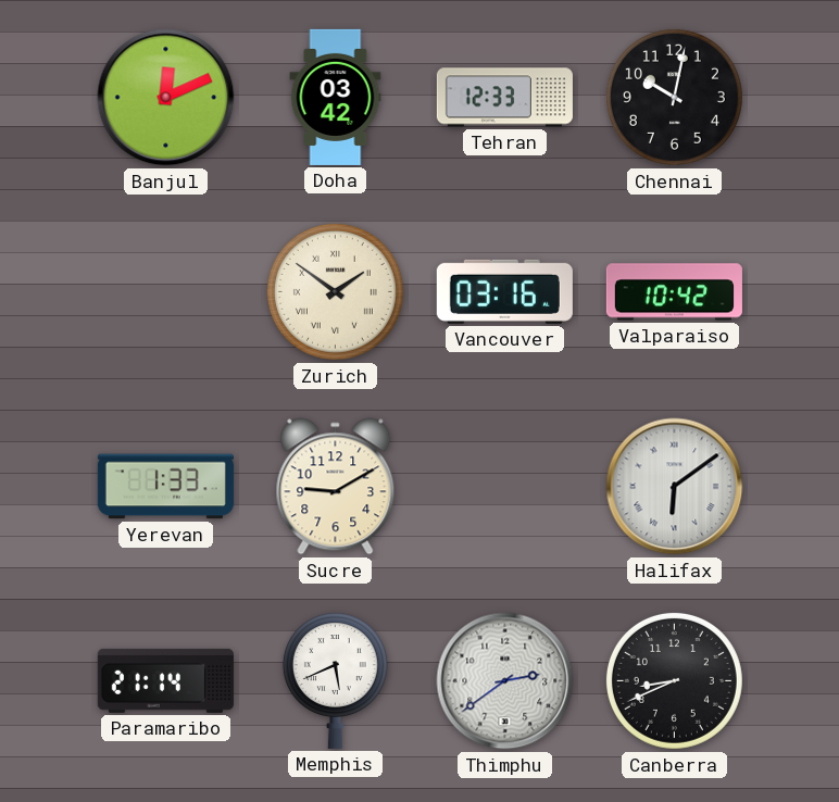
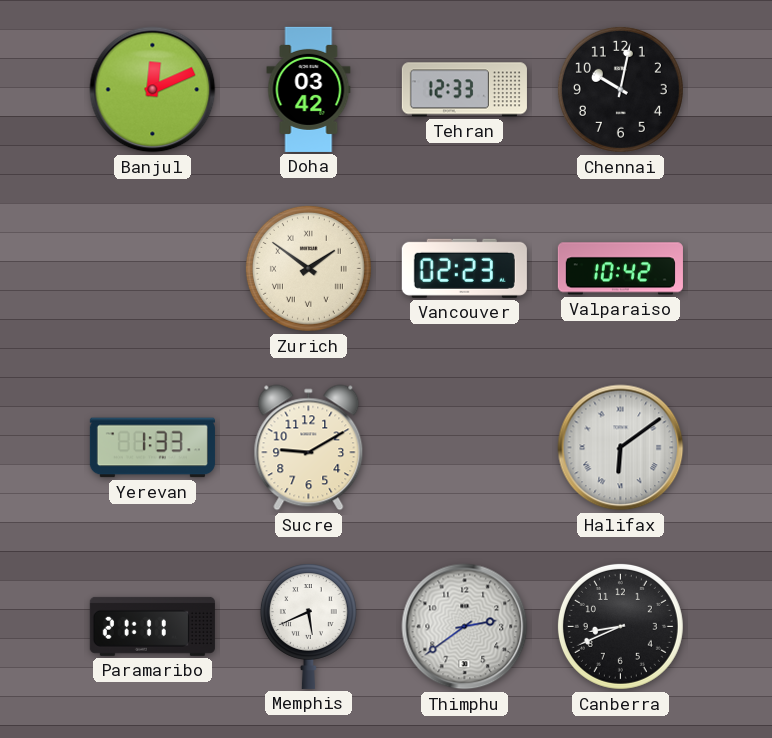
Vancouver: 03:16 -> 02:23 (464, 268)
Paramaribo: 21:14 -> 21:11 (152, 626)
